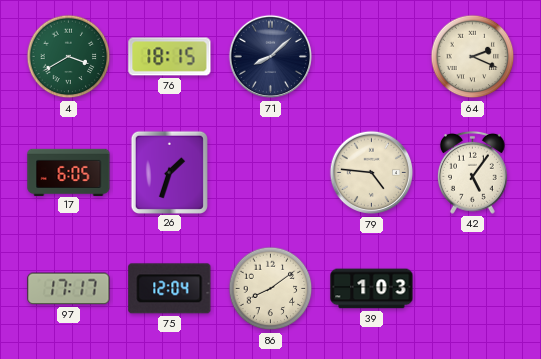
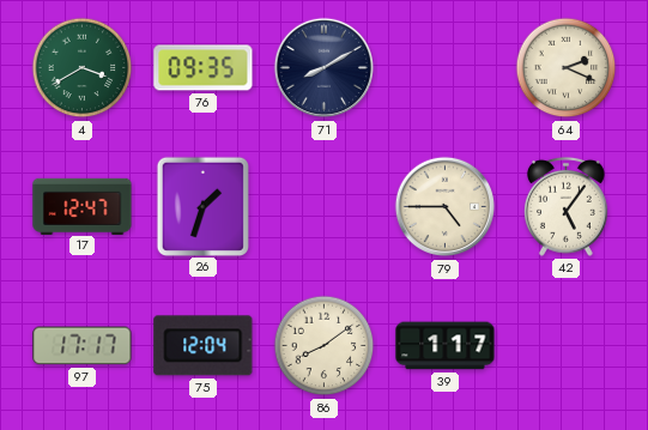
76: 18:15 -> 09:35 (204, 68)
71: 8:08 -> 8:10 (325, 68)
17: 6:05 -> 12:47 (83, 206)
79: 4:46 -> 4:45 (446, 207)
39: 1:03 -> 1:17 (446, 346)
